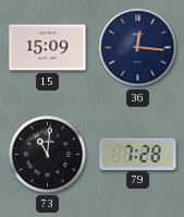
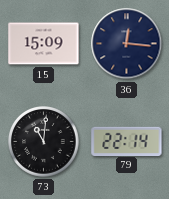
79: 7:28 -> 22:14 (127, 141)
